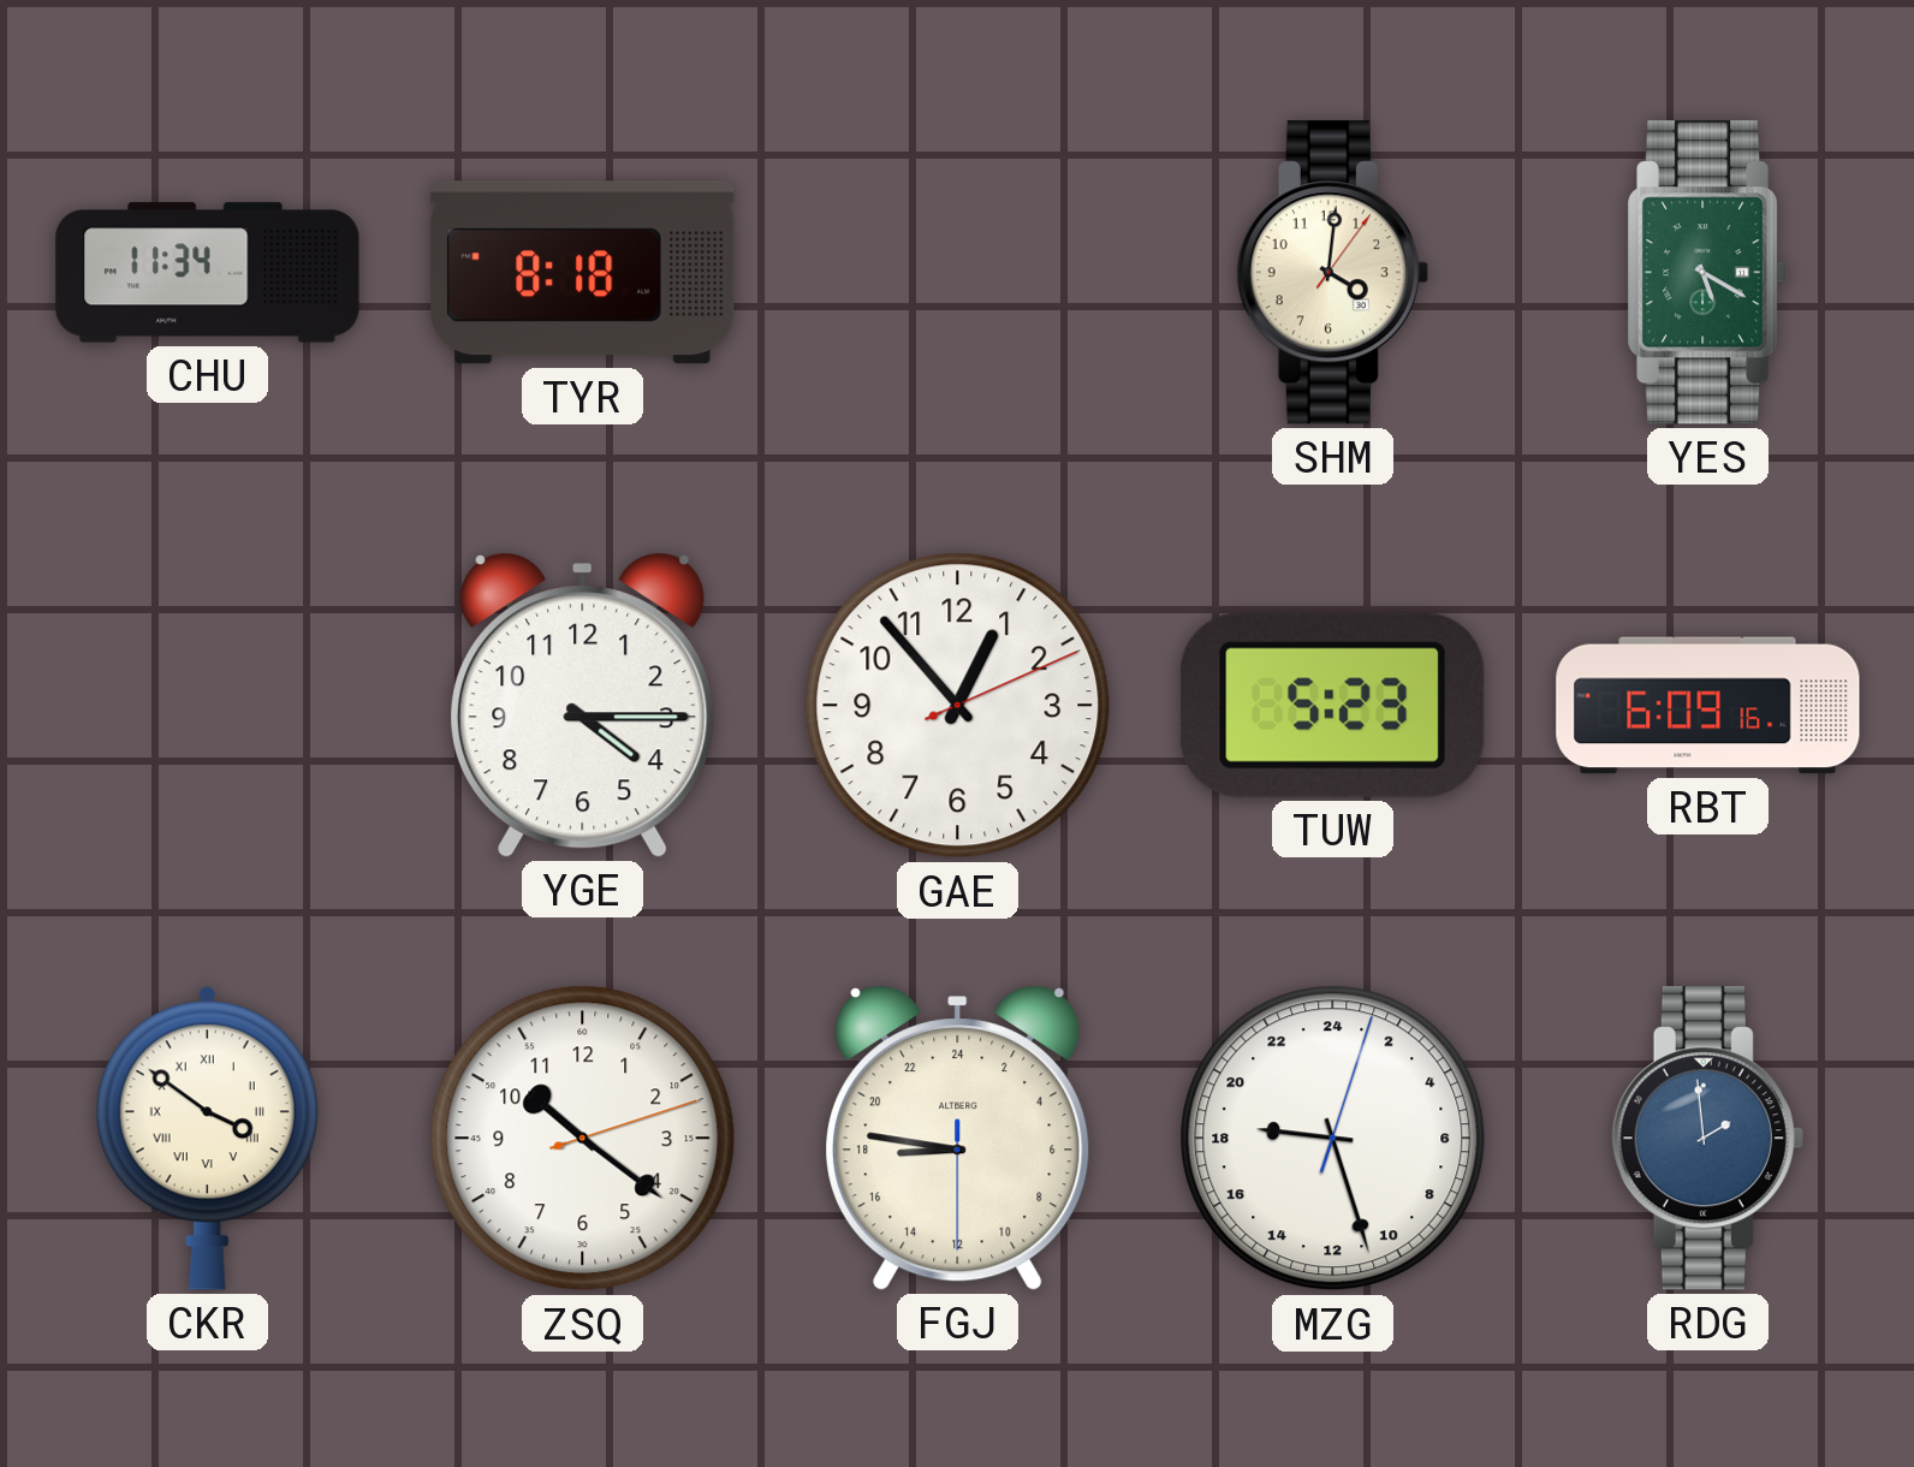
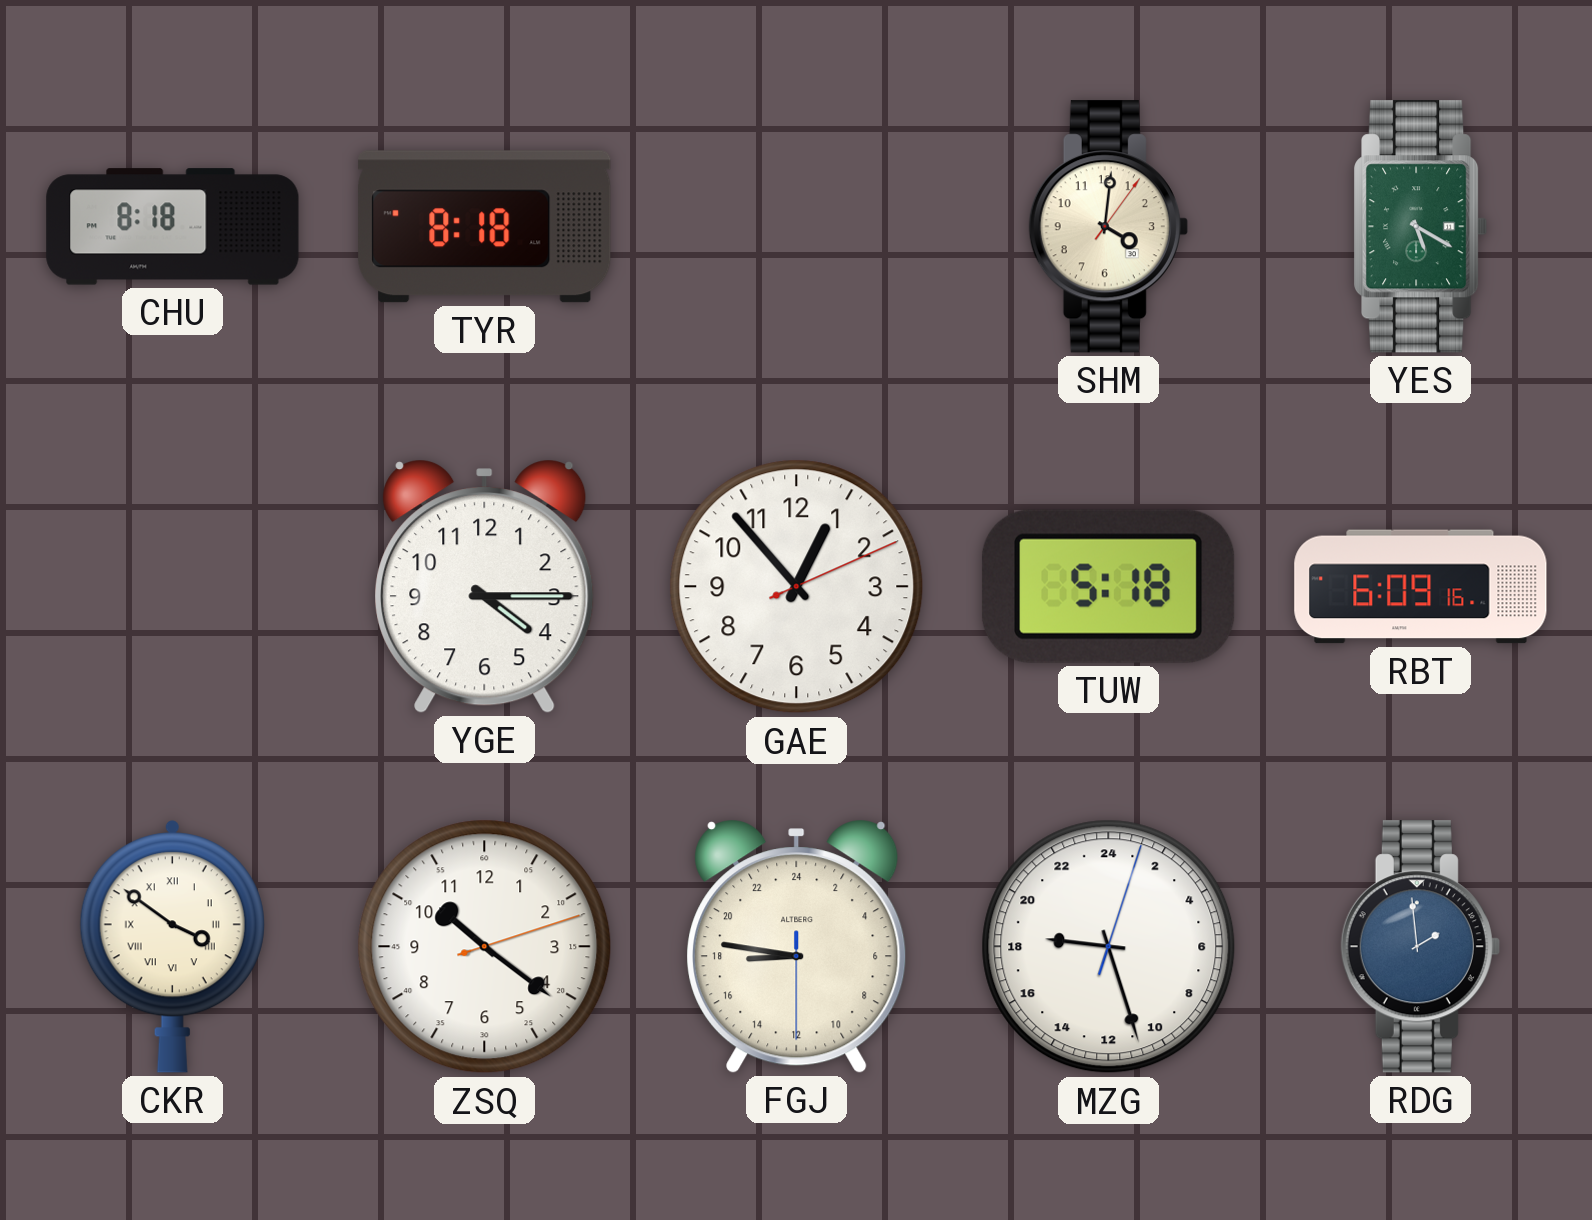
CHU: 11:34 -> 8:18 (173, 227)
TUW: 5:23 -> 5:18 (1108, 586)
